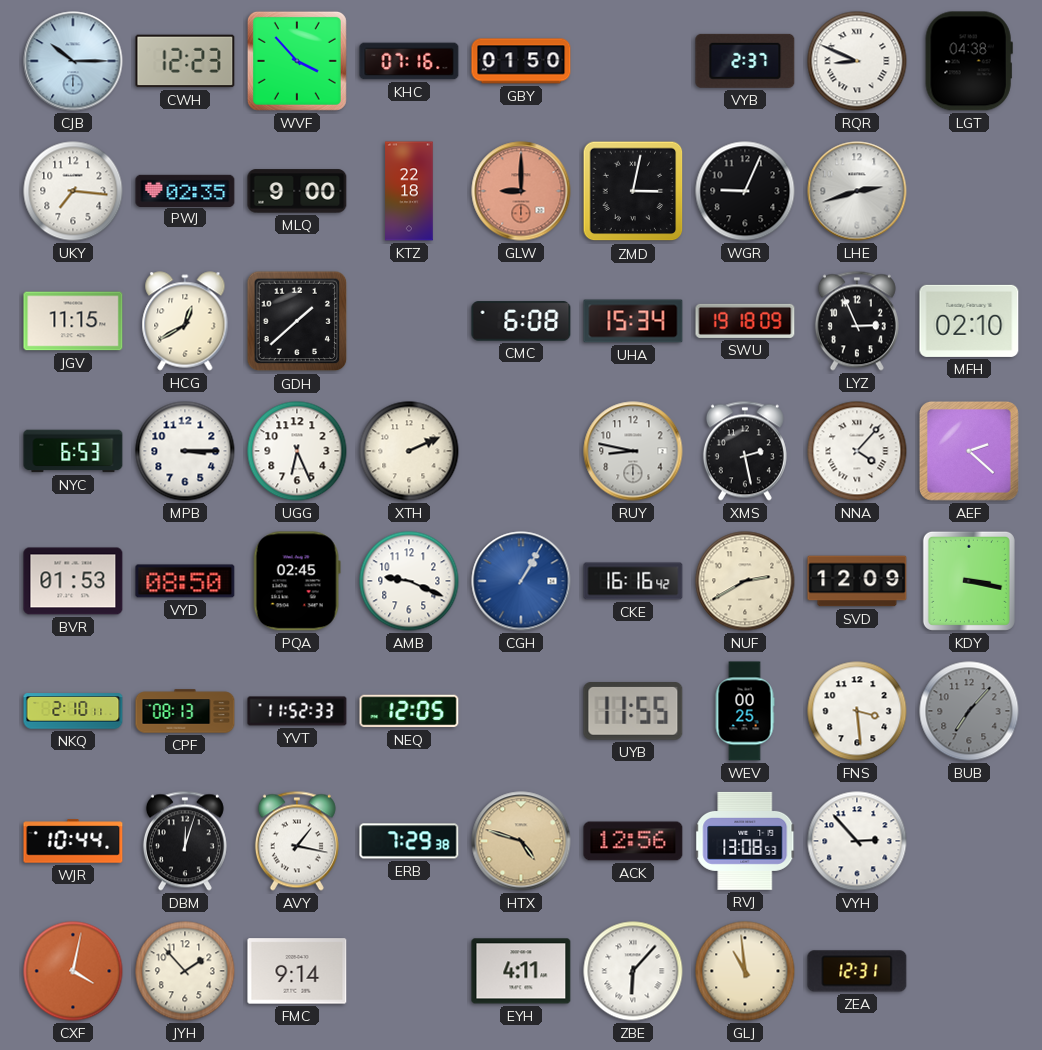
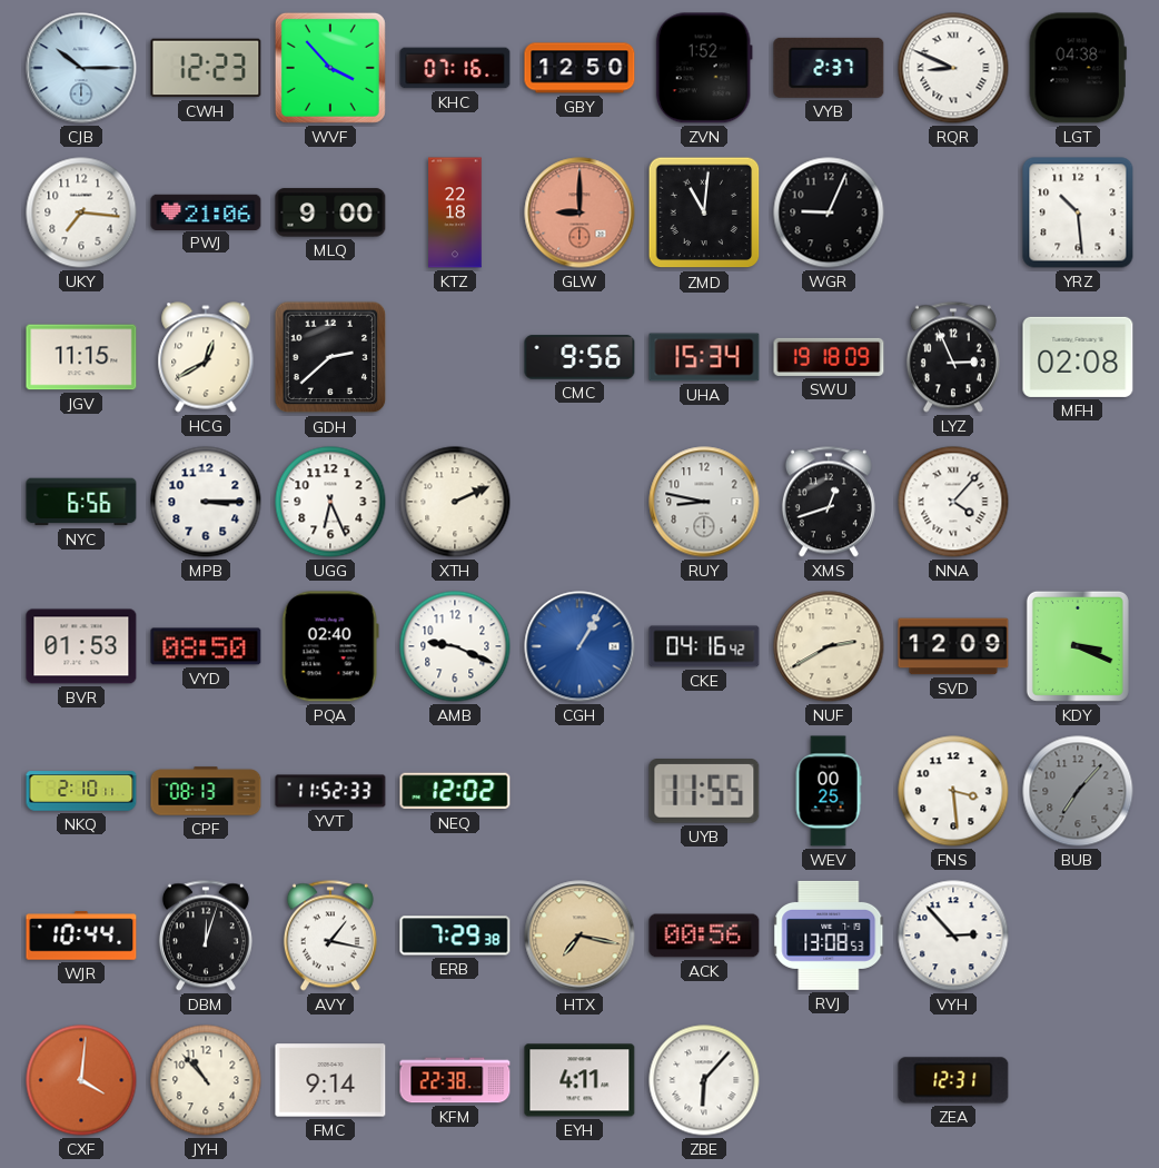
GBY: 01:50 -> 12:50 (579, 68)
ZVN: none -> 1:52 (704, 68)
PWJ: 02:35 -> 21:06 (206, 211)
ZMD: 3:02 -> 11:01 (704, 212)
LHE: 2:42 -> none (857, 191)
YRZ: none -> 10:29 (1078, 212)
GDH: 1:38 -> 2:38 (330, 357)
CMC: 6:08 -> 9:56 (579, 357)
MFH: 02:10 -> 02:08 (1078, 357)
NYC: 6:53 -> 6:56 (81, 502)
XMS: 2:28 -> 12:42 (829, 502)
AEF: 2:22 -> none (969, 451)
PQA: 02:45 -> 02:40 (330, 646)
CKE: 16:16 -> 04:16 (704, 646)
KDY: 3:17 -> 3:19 (1078, 646)
NEQ: 12:05 -> 12:02 (455, 791)
HTX: 4:48 -> 7:17 (579, 936)
ACK: 12:56 -> 00:56 (704, 936)
CXF: 4:02 -> 4:01 (81, 1080)
JYH: 1:53 -> 10:53 (206, 1080)
KFM: none -> 22:38 (455, 1080)
GLJ: 10:59 -> none (745, 971)
